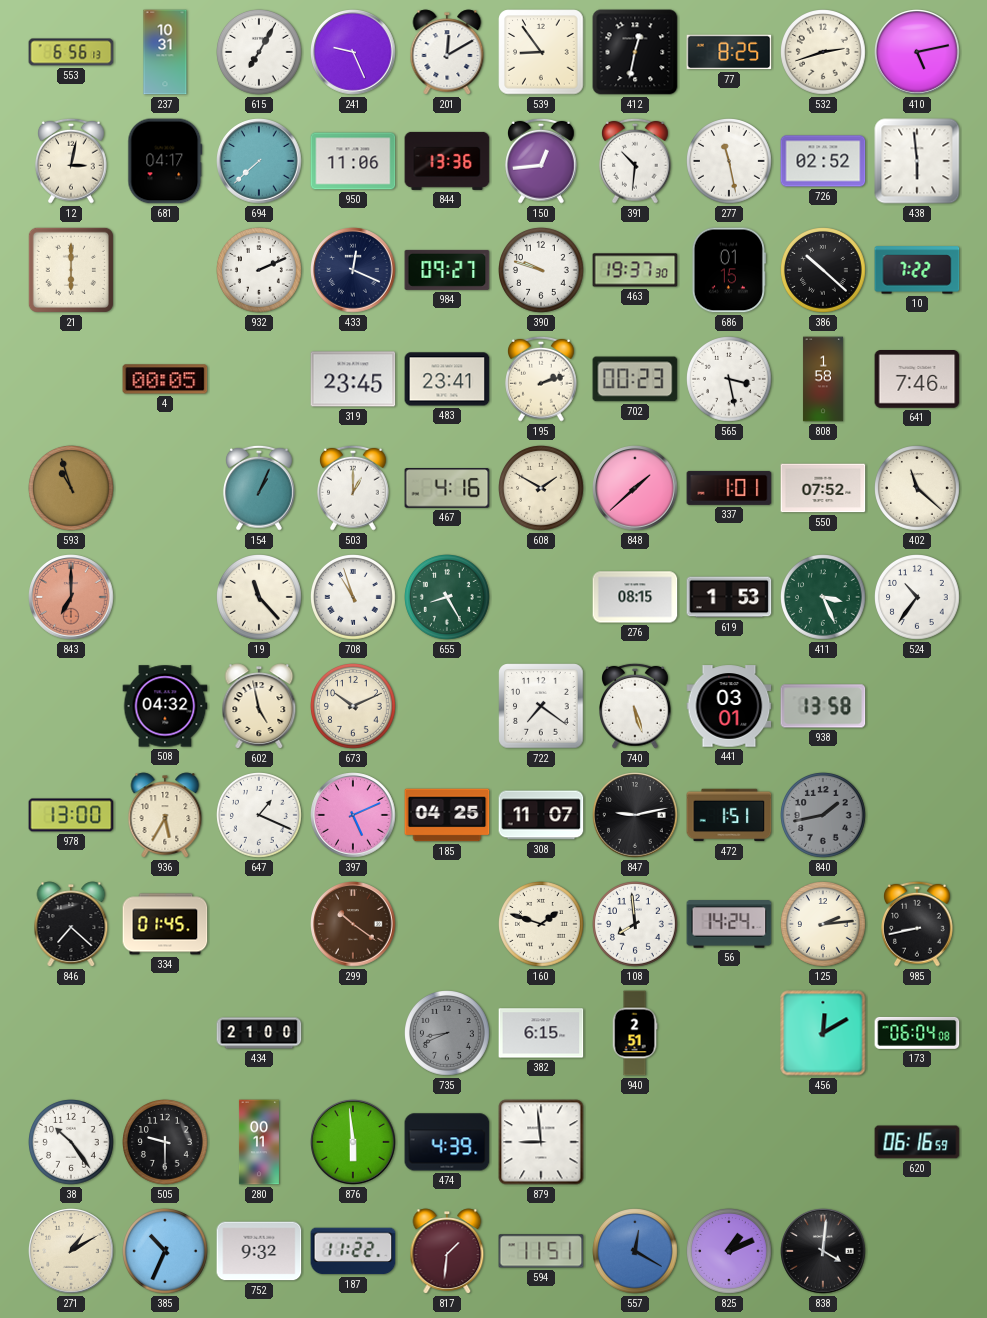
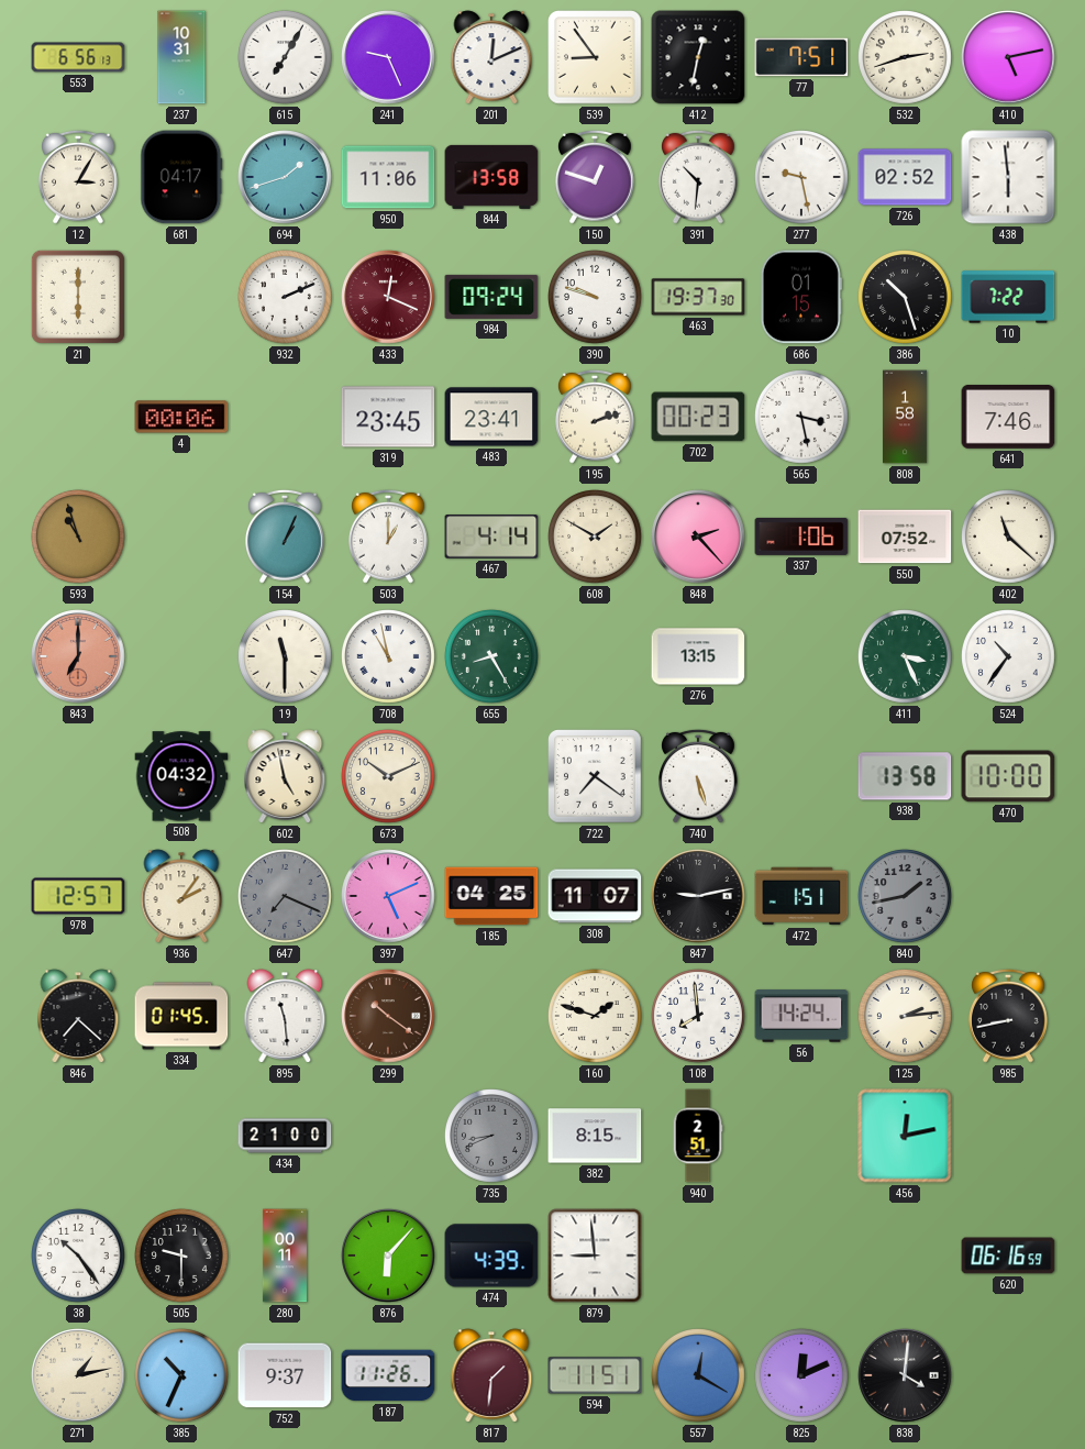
201: 12:10 -> 12:11 (491, 57)
77: 8:25 -> 7:51 (801, 57)
12: 3:02 -> 3:05 (79, 177)
694: 7:38 -> 1:42 (285, 177)
844: 13:36 -> 13:58 (491, 177)
150: 12:44 -> 12:48 (596, 177)
277: 11:28 -> 9:28 (802, 178)
433 dial: navy -> burgundy (388, 297)
984: 09:27 -> 09:24 (491, 297)
386: 10:22 -> 10:27 (906, 298)
4: 00:05 -> 00:06 (181, 417)
467: 4:16 -> 4:14 (491, 537)
848: 1:38 -> 2:23 (698, 537)
337: 1:01 -> 1:06 (801, 537)
19: 11:23 -> 11:30 (286, 657)
708: 10:57 -> 10:58 (389, 657)
276: 08:15 -> 13:15 (698, 656)
619: 1:53 -> none (729, 597)
441: 03:01 -> none (729, 706)
470: none -> 10:00 (1008, 776)
978: 13:00 -> 12:57 (78, 896)
936: 5:35 -> 2:06 (181, 896)
647: 1:19 -> 7:19 (286, 897)
647 dial: white -> grey (286, 897)
895: none -> 11:29 (285, 1016)
382: 6:15 -> 8:15 (595, 1136)
456: 12:10 -> 12:13 (905, 1136)
173: 06:04 -> none (917, 1033)
876: 5:59 -> 6:07 (388, 1256)
271: 1:10 -> 1:13 (78, 1375)
752: 9:32 -> 9:37 (285, 1375)
187: 11:22 -> 11:26 (388, 1375)
825: 1:11 -> 12:11 (802, 1376)
